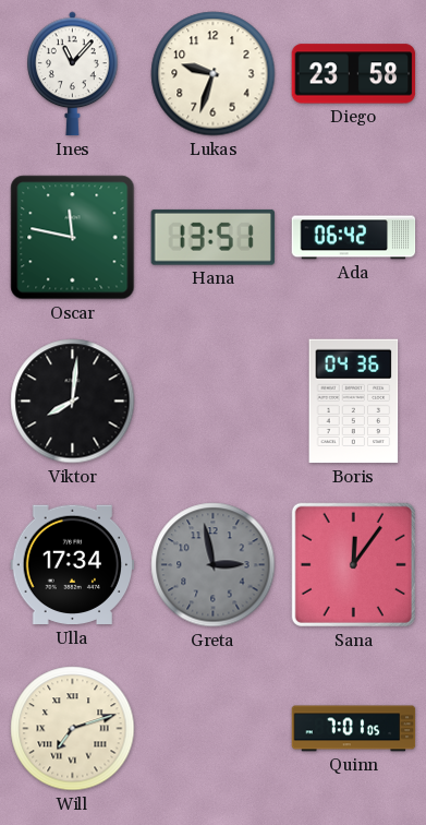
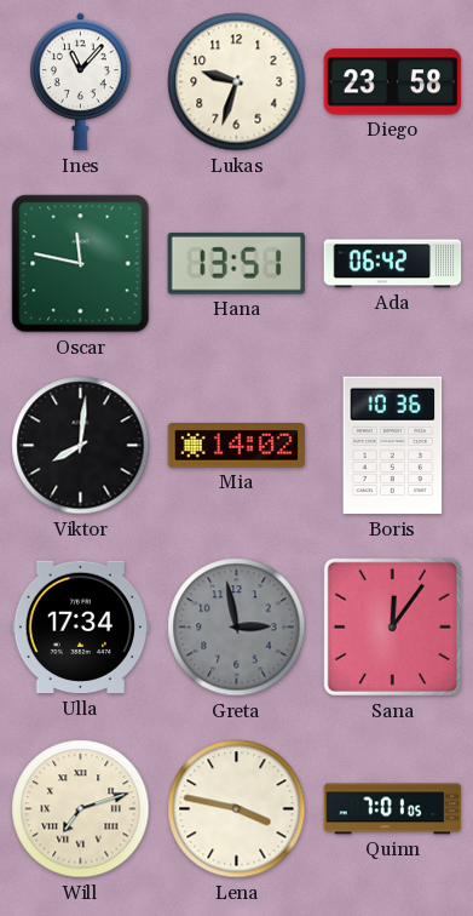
Mia: none -> 14:02 (237, 446)
Boris: 04:36 -> 10:36 (393, 446)
Lena: none -> 3:47 (237, 809)
